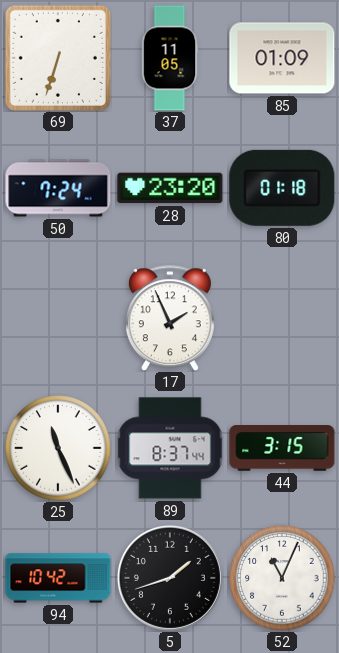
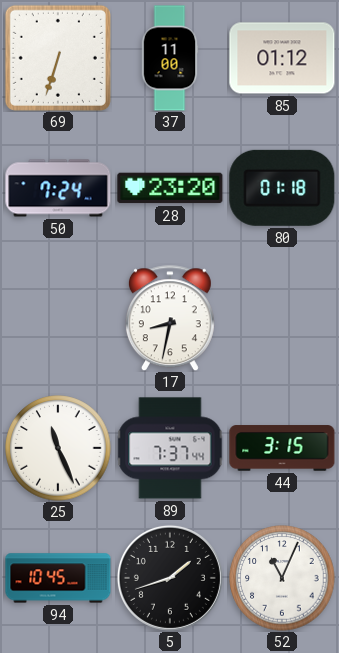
37: 11:05 -> 11:00 (170, 58)
85: 01:09 -> 01:12 (282, 58)
17: 1:56 -> 8:32 (170, 318)
89: 8:37 -> 7:37 (170, 448)
94: 10:42 -> 10:45 (58, 578)
